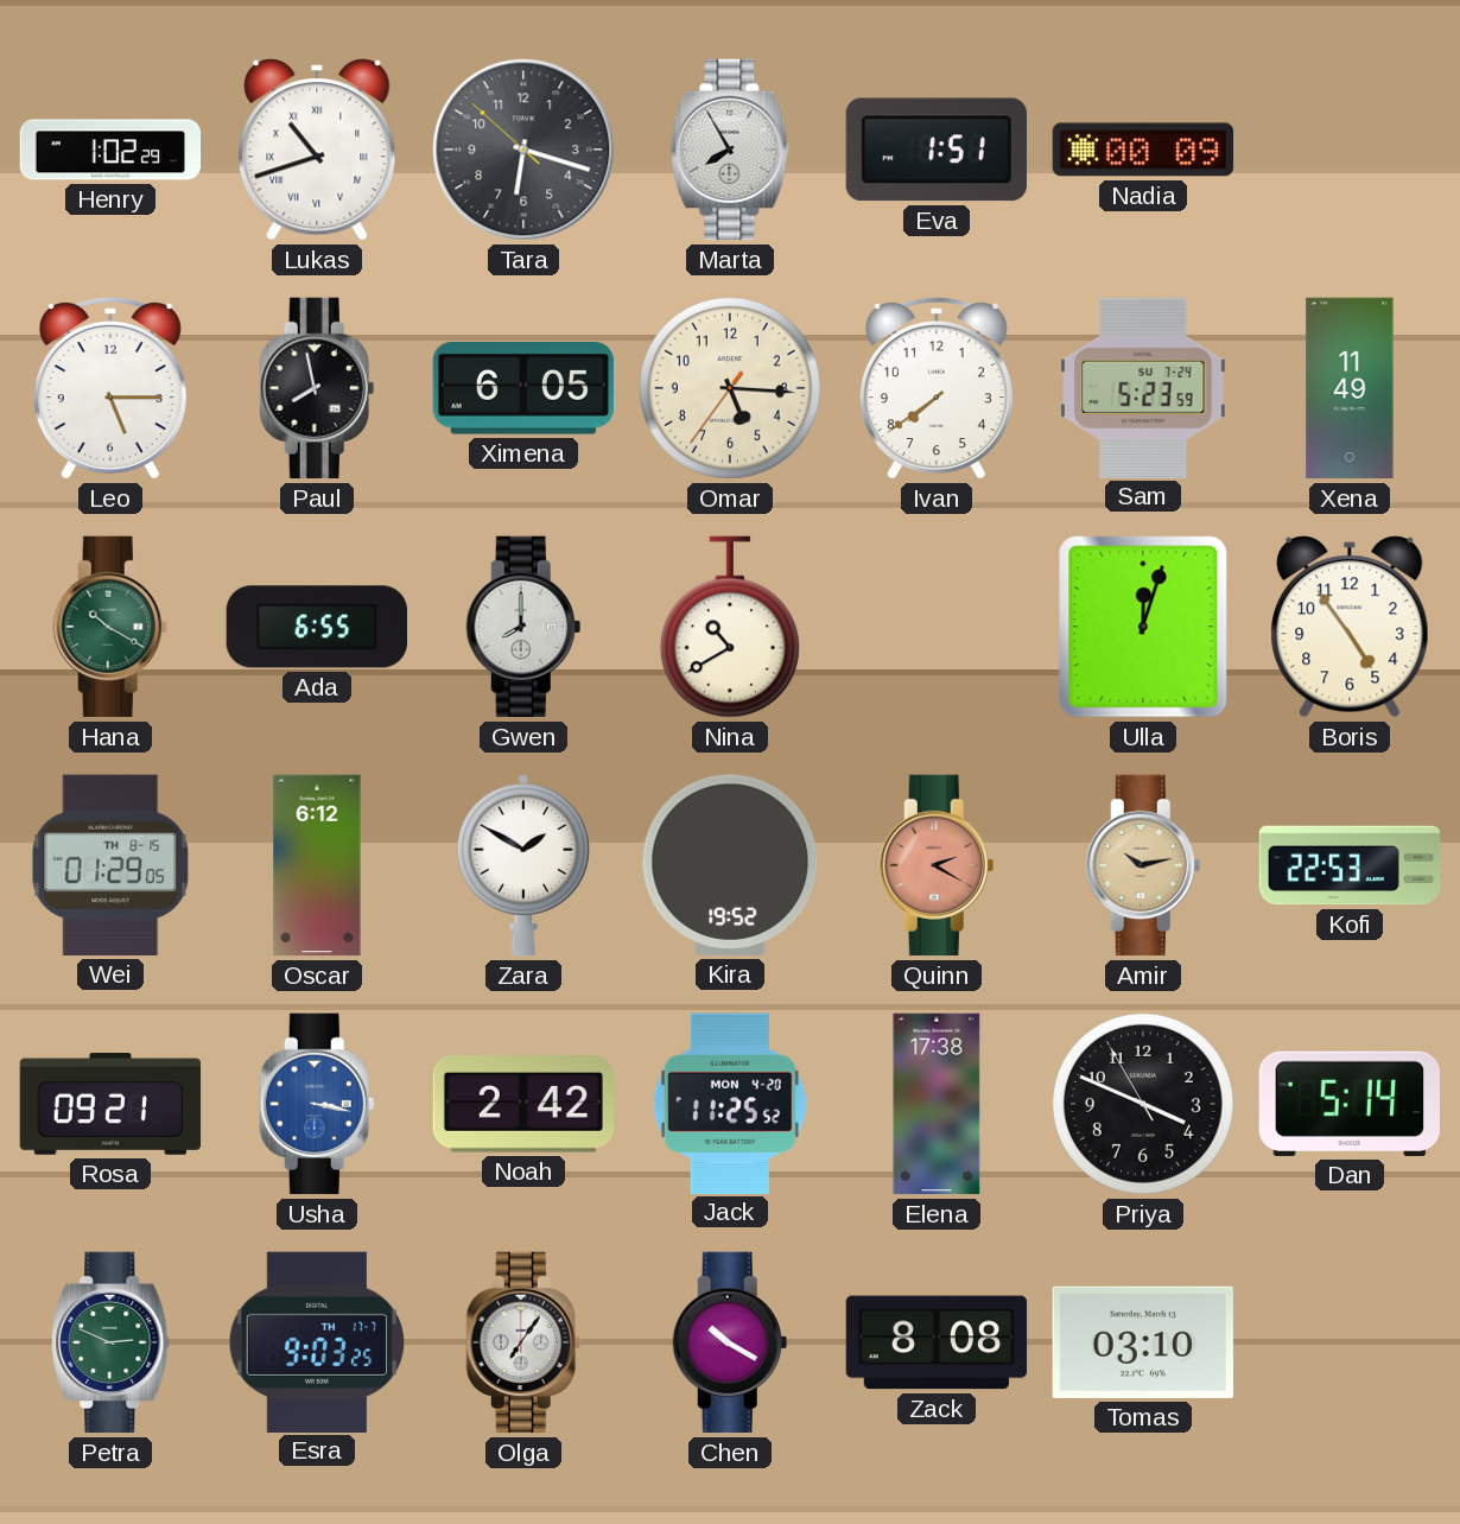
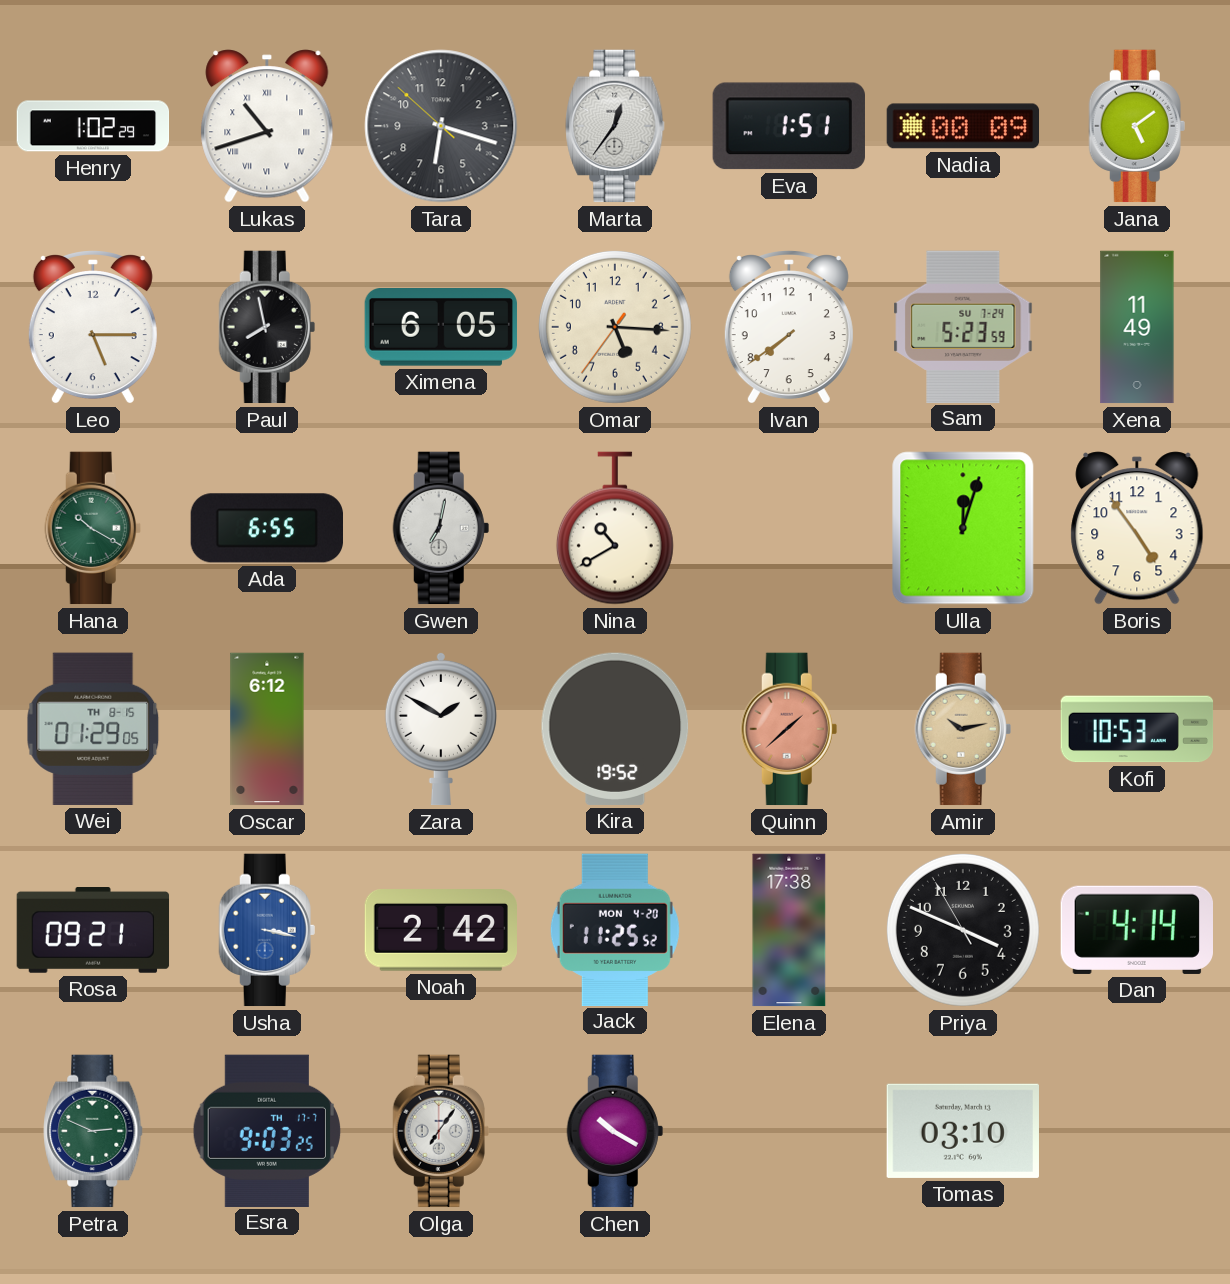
Marta: 7:55 -> 12:36 (615, 126)
Jana: none -> 5:09 (1137, 126)
Gwen: 8:00 -> 7:02 (441, 528)
Quinn: 2:20 -> 1:38 (789, 729)
Kofi: 22:53 -> 10:53 (1137, 729)
Dan: 5:14 -> 4:14 (1136, 930)
Zack: 8:08 -> none (937, 1342)
